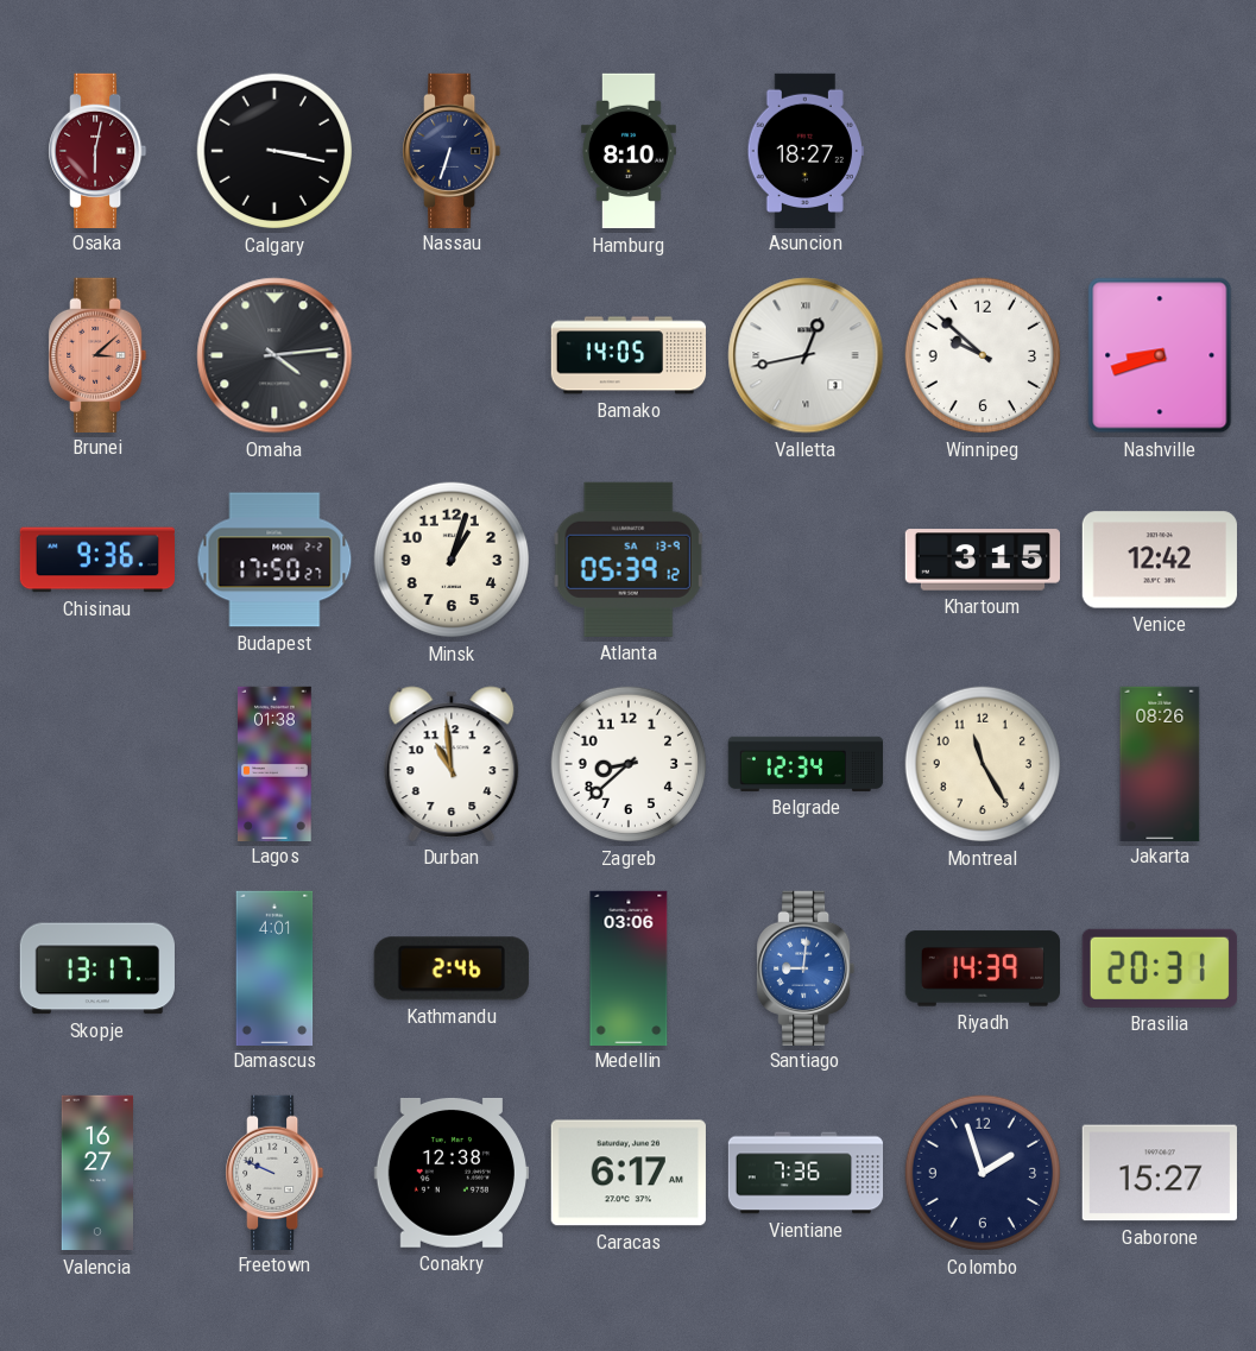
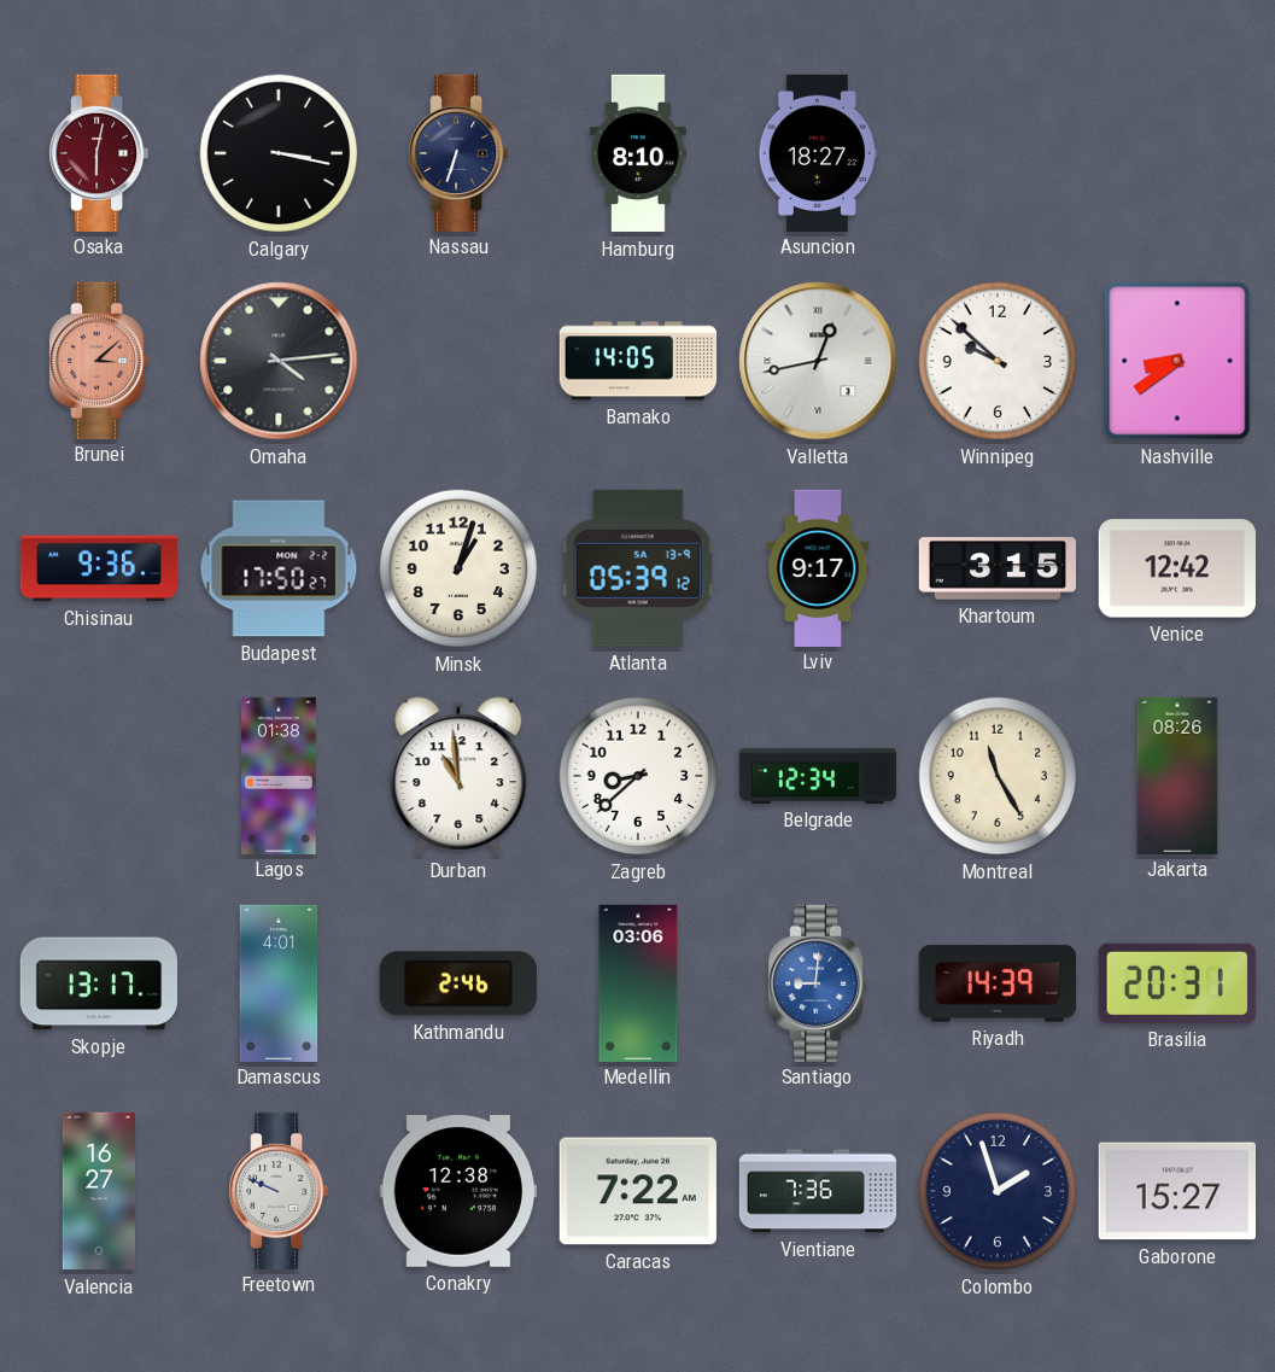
Nashville: 8:42 -> 8:39 (1177, 361)
Lviv: none -> 9:17 (818, 567)
Caracas: 6:17 -> 7:22 (638, 1191)
